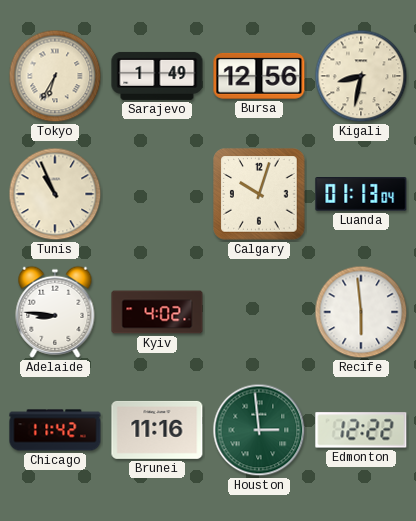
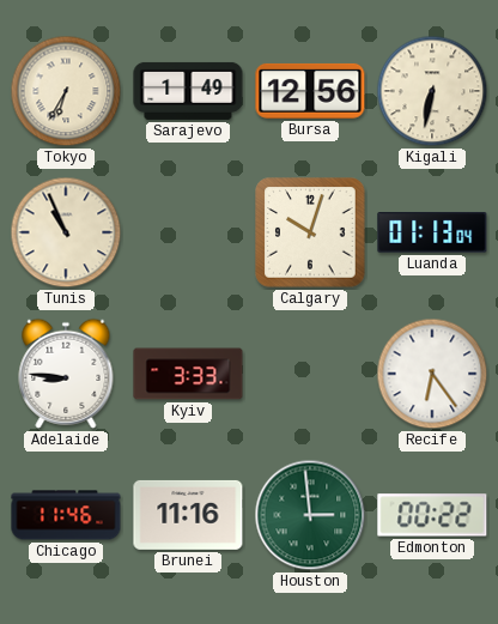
Kigali: 8:32 -> 6:32 (432, 91)
Kyiv: 4:02 -> 3:33 (188, 374)
Recife: 5:59 -> 6:24 (432, 374)
Chicago: 11:42 -> 11:46 (66, 515)
Edmonton: 12:22 -> 00:22 (432, 515)
